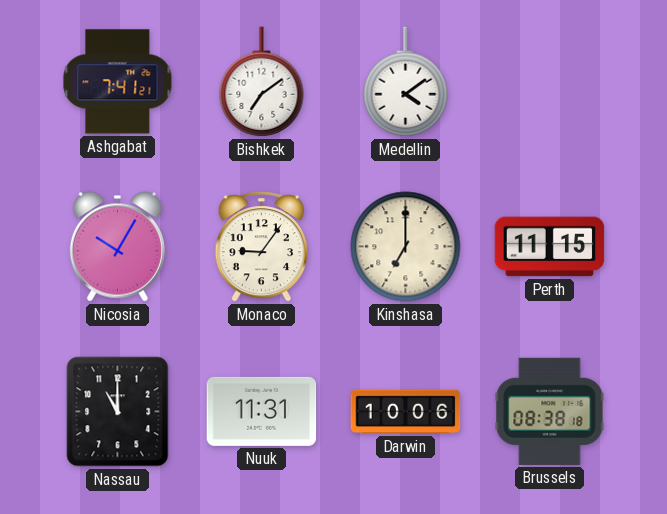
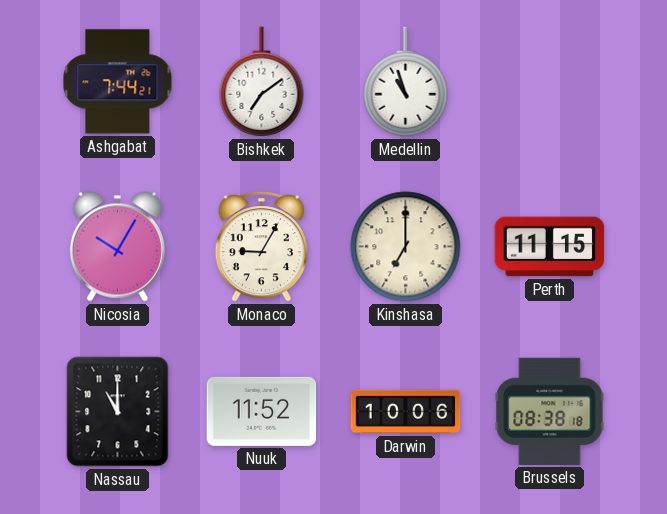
Ashgabat: 7:41 -> 7:44 (118, 82)
Medellin: 4:09 -> 10:57 (406, 82)
Monaco: 9:06 -> 9:05 (261, 247)
Nuuk: 11:31 -> 11:52 (262, 411)
